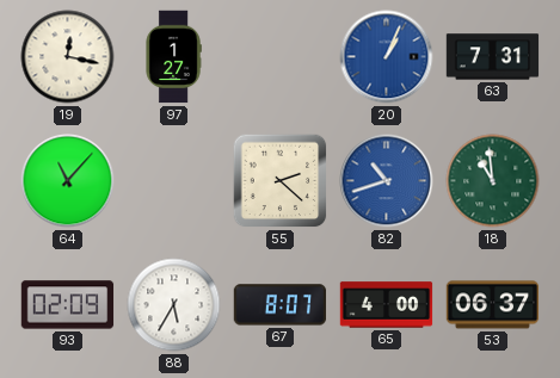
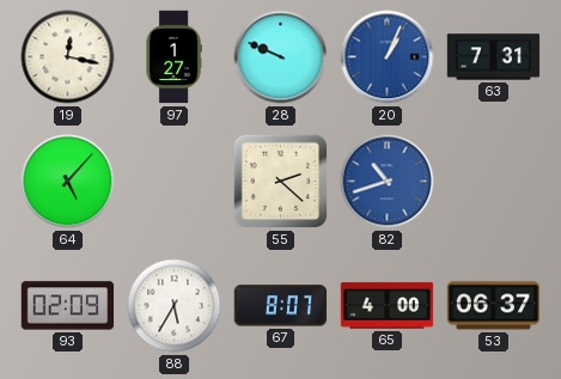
28: none -> 9:49 (281, 57)
64: 11:07 -> 5:07 (68, 182)
18: 10:59 -> none (493, 181)
